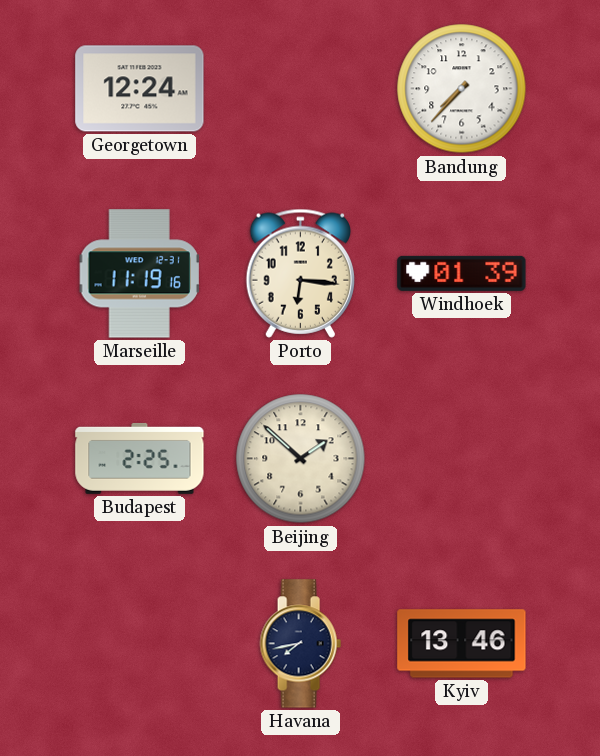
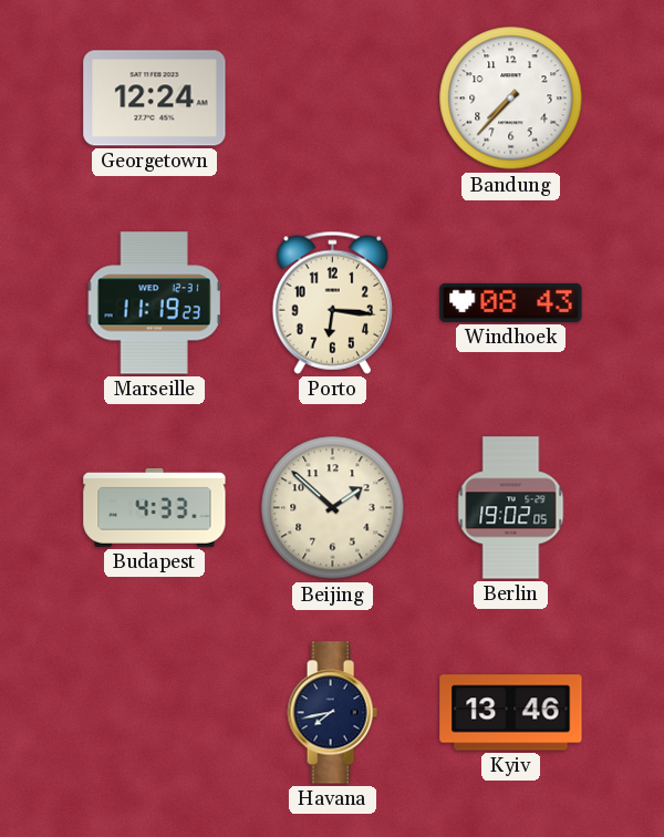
Marseille: 11:19:16 -> 11:19:23 (154, 303)
Windhoek: 01:39 -> 08:43 (511, 302)
Budapest: 2:25 -> 4:33 (155, 507)
Berlin: none -> 19:02 (511, 508)
